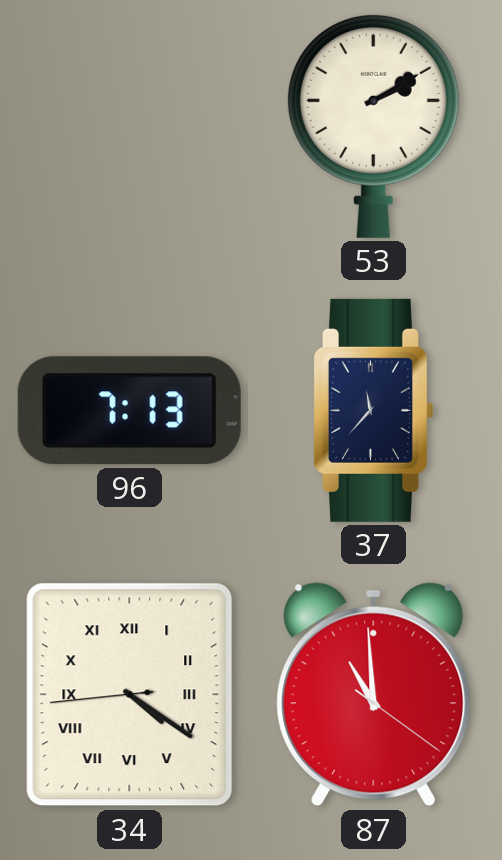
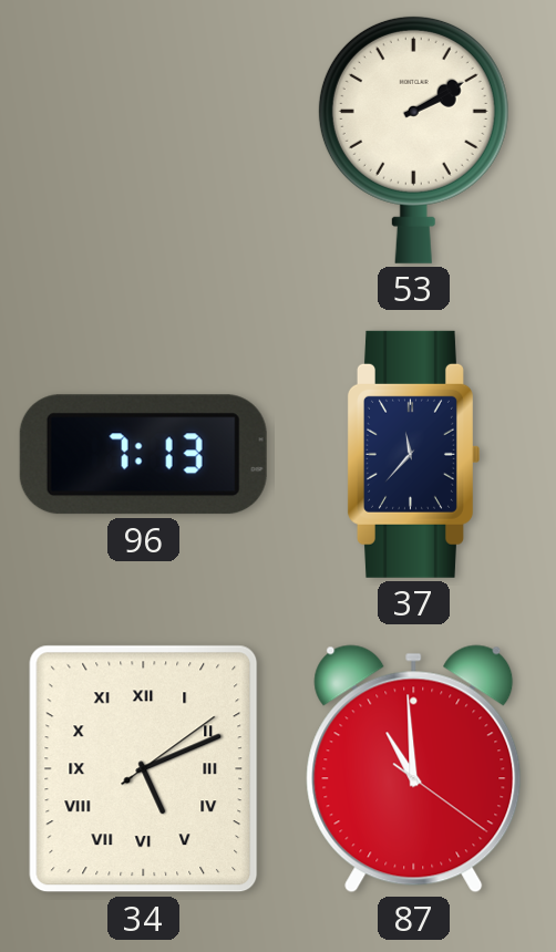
34: 4:20 -> 5:11 (144, 769)
